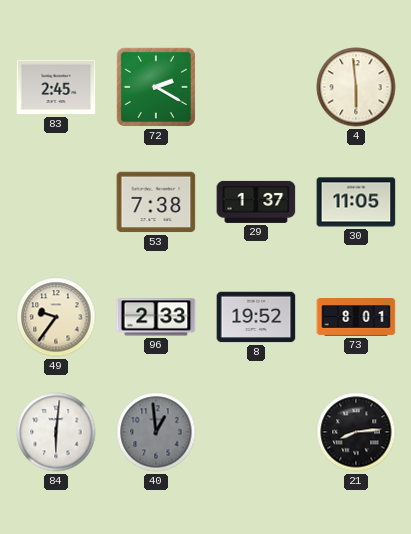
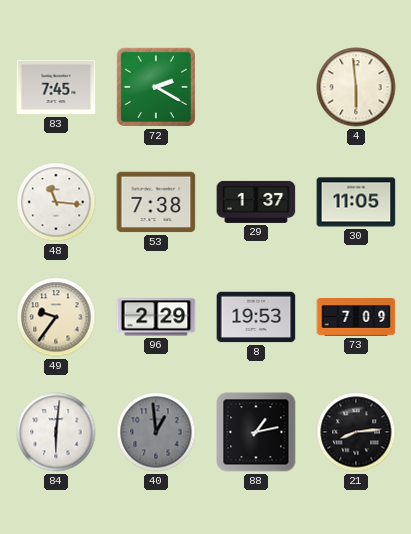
83: 2:45 -> 7:45 (56, 87)
48: none -> 11:16 (56, 202)
96: 2:33 -> 2:29 (156, 317)
8: 19:52 -> 19:53 (256, 317)
73: 8:01 -> 7:09 (356, 318)
88: none -> 1:13 (256, 432)
